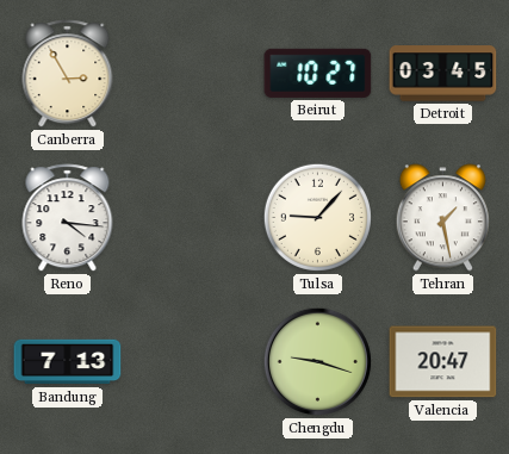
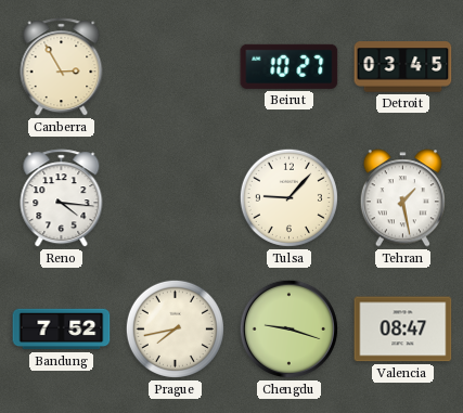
Bandung: 7:13 -> 7:52 (62, 330)
Prague: none -> 7:43 (175, 328)
Valencia: 20:47 -> 08:47 (403, 330)
